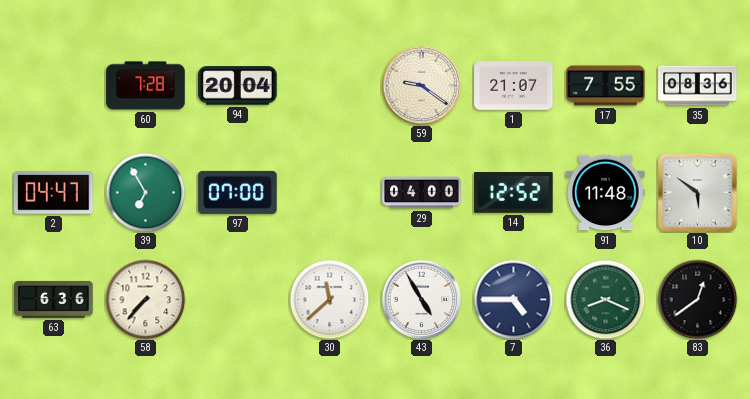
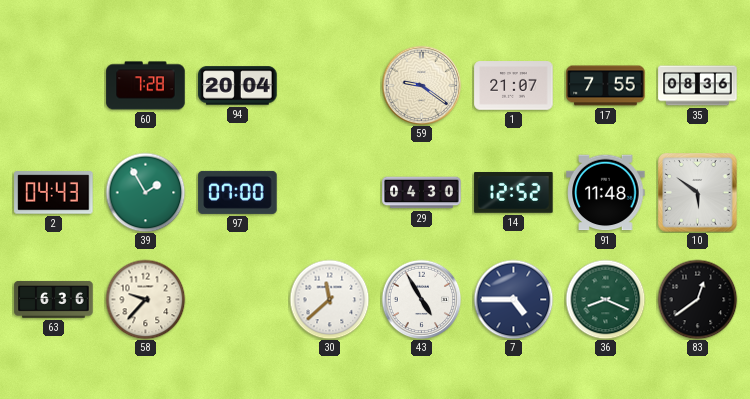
2: 04:47 -> 04:43 (54, 193)
39: 6:55 -> 1:55 (145, 192)
29: 04:00 -> 04:30 (422, 193)
58: 7:37 -> 9:37 (145, 299)
